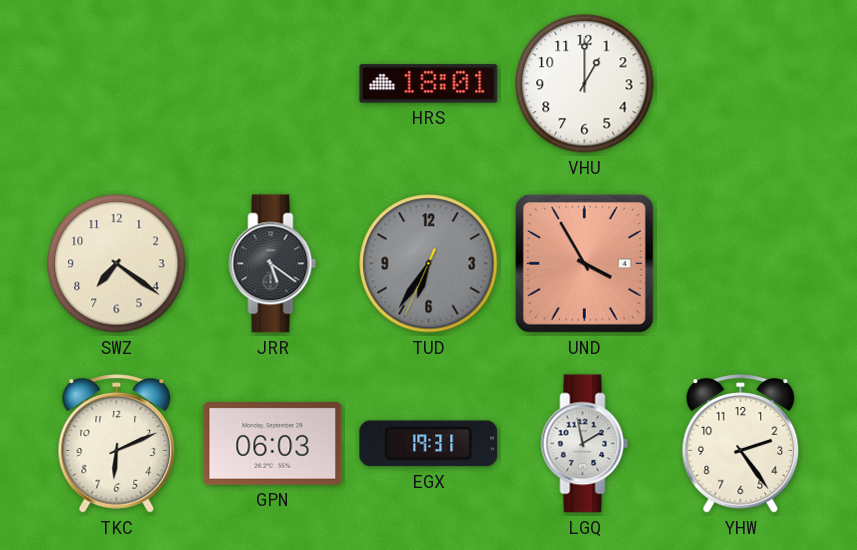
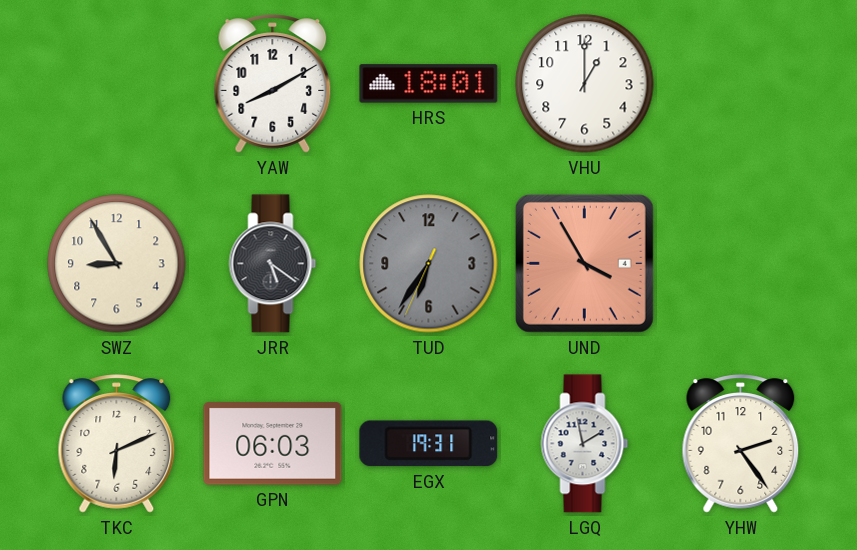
YAW: none -> 8:10 (273, 84)
SWZ: 7:21 -> 8:55 (117, 264)
